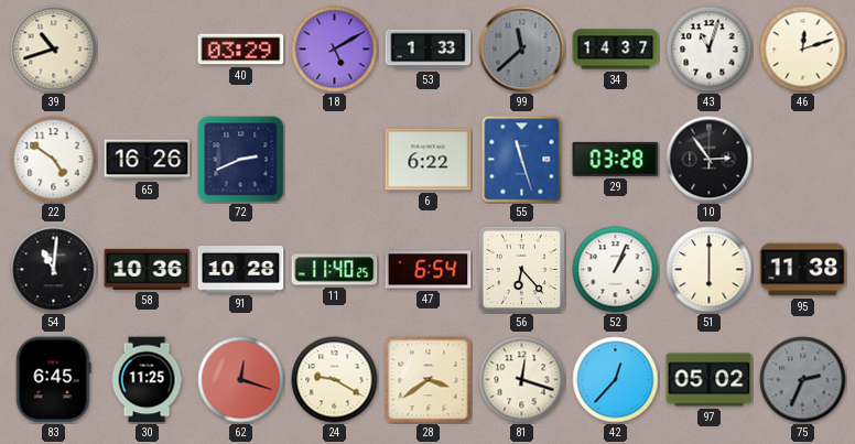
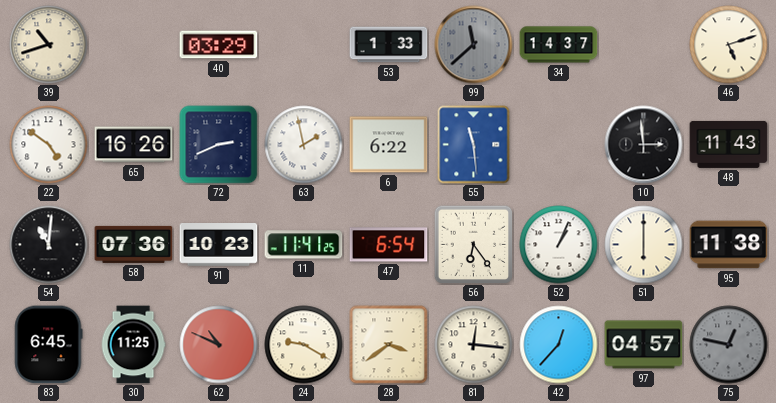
18: 5:10 -> none (335, 50)
43: 11:03 -> none (710, 50)
46: 12:12 -> 5:12 (729, 45)
63: none -> 1:58 (304, 145)
55: 11:27 -> 11:29 (474, 145)
29: 03:28 -> none (616, 159)
10: 2:54 -> 2:59 (644, 145)
48: none -> 11:43 (729, 144)
58: 10:36 -> 07:36 (134, 244)
91: 10:28 -> 10:23 (219, 245)
11: 11:40 -> 11:41 (304, 245)
56: 6:23 -> 6:24 (473, 244)
62: 12:18 -> 10:49 (219, 345)
81: 12:18 -> 12:16 (474, 345)
97: 05:02 -> 04:57 (644, 345)
75: 2:34 -> 12:47 (729, 345)
